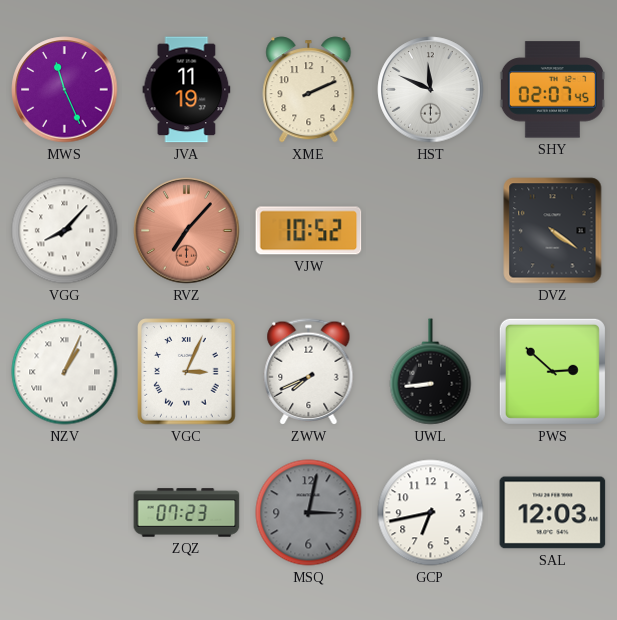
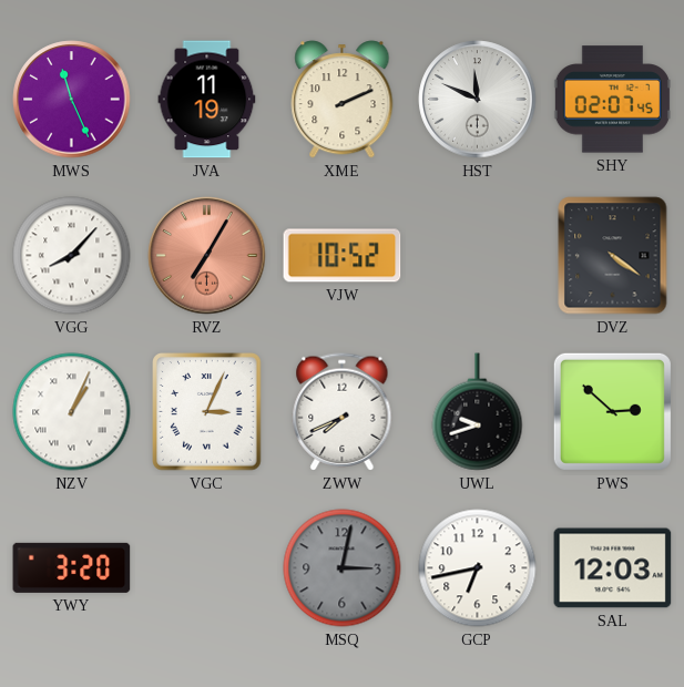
RVZ: 7:07 -> 7:05 (207, 256)
UWL: 8:44 -> 9:42 (478, 412)
YWY: none -> 3:20 (72, 567)
ZQZ: 07:23 -> none (187, 513)
